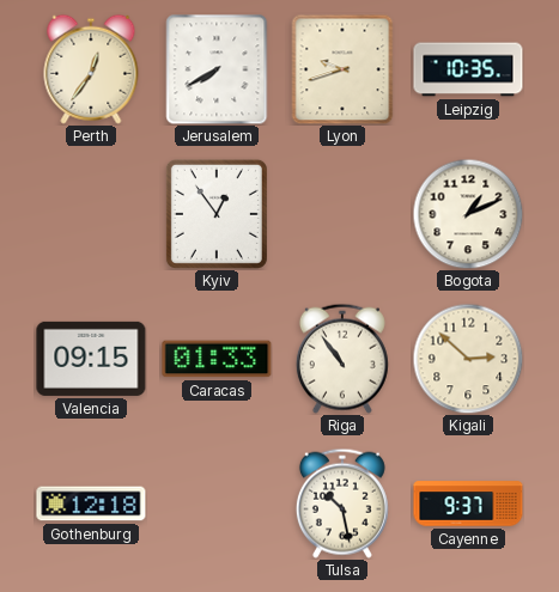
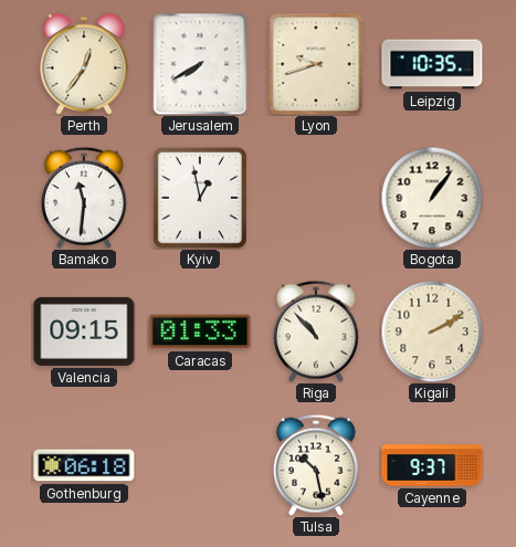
Bamako: none -> 11:31 (84, 198)
Kyiv: 12:54 -> 12:58 (200, 198)
Bogota: 1:11 -> 1:06 (432, 198)
Riga: 10:54 -> 10:53 (316, 332)
Kigali: 2:52 -> 2:10 (432, 332)
Gothenburg: 12:18 -> 06:18 (84, 465)
